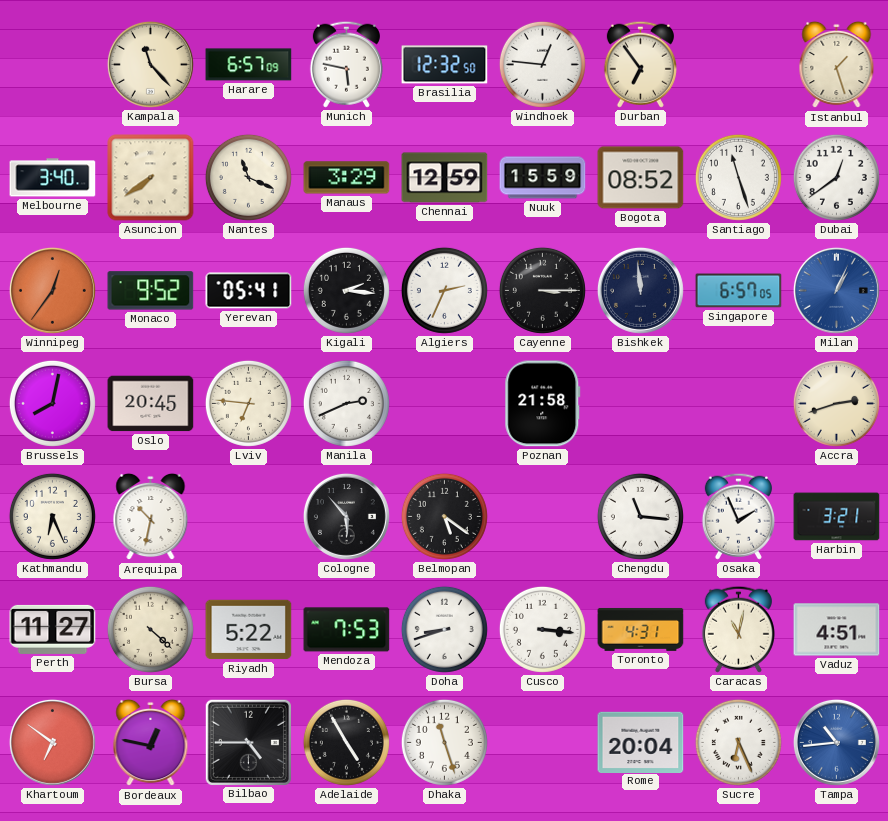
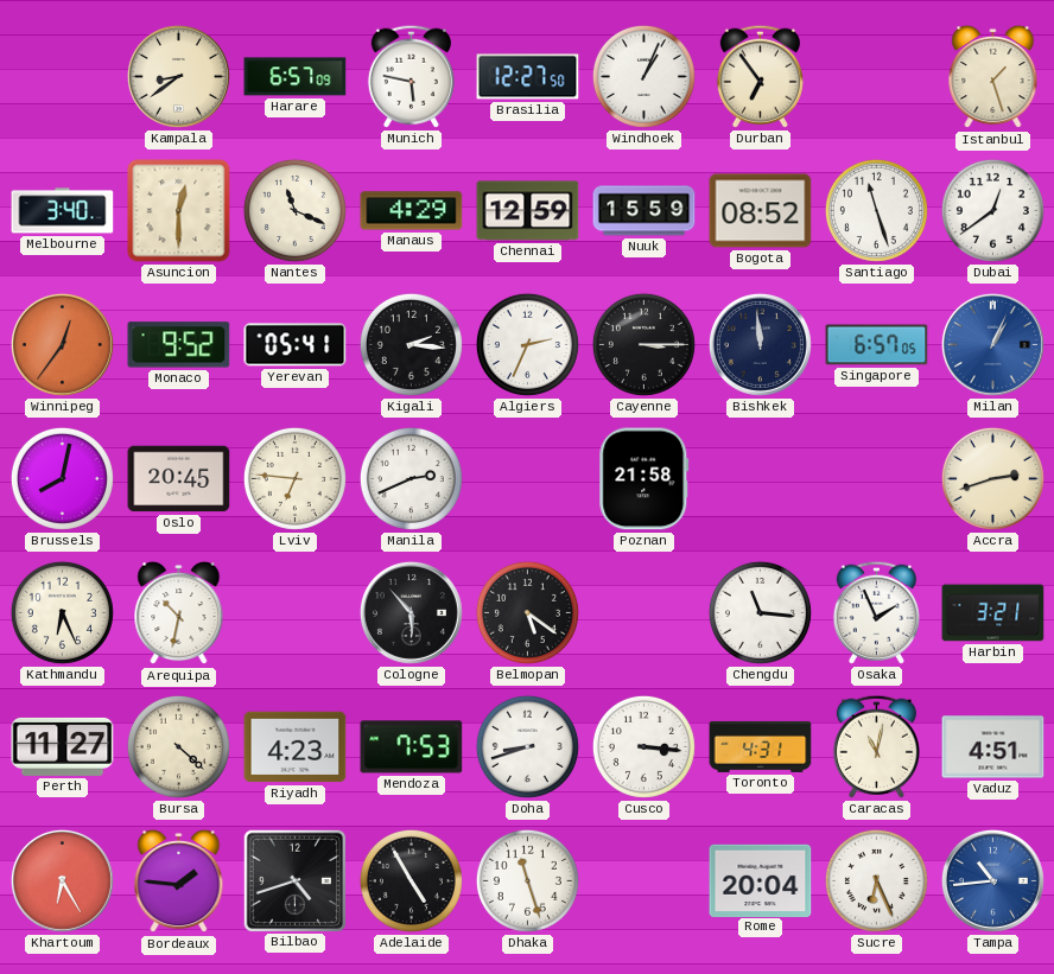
Kampala: 11:23 -> 8:39 (178, 76)
Brasilia: 12:32 -> 12:27 (528, 77)
Windhoek: 12:46 -> 1:04 (643, 76)
Asuncion: 7:39 -> 12:30 (179, 211)
Manaus: 3:29 -> 4:29 (412, 211)
Riyadh: 5:22 -> 4:23 (296, 747)
Khartoum: 6:51 -> 6:25 (62, 880)
Bordeaux: 12:47 -> 1:46 (179, 881)
Bilbao: 4:45 -> 4:42 (294, 880)
